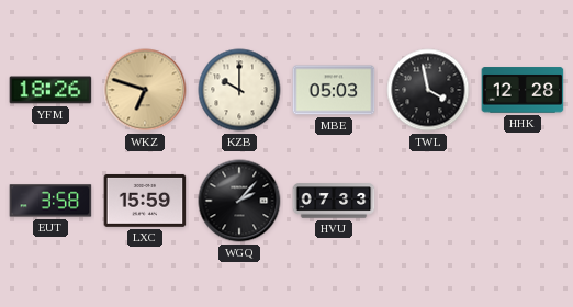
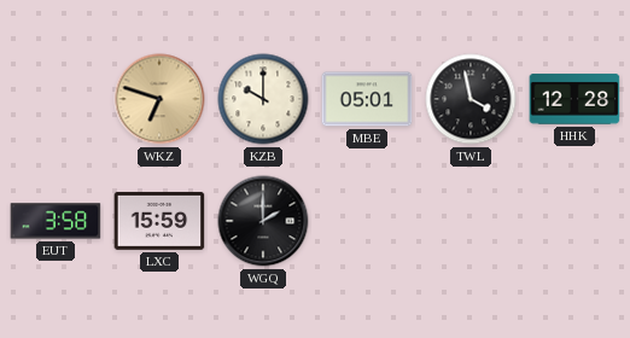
YFM: 18:26 -> none (50, 90)
MBE: 05:03 -> 05:01 (367, 99)
WGQ: 2:07 -> 2:00 (263, 221)
HVU: 07:33 -> none (334, 201)
